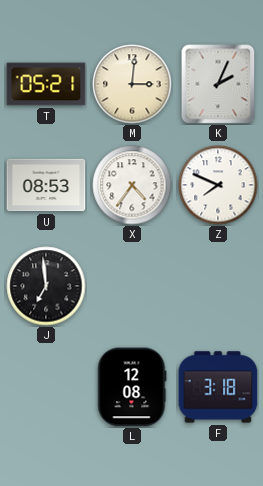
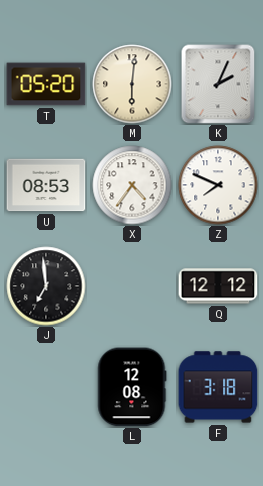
T: 05:21 -> 05:20 (46, 84)
M: 3:01 -> 6:01 (132, 84)
Q: none -> 12:12 (218, 286)
